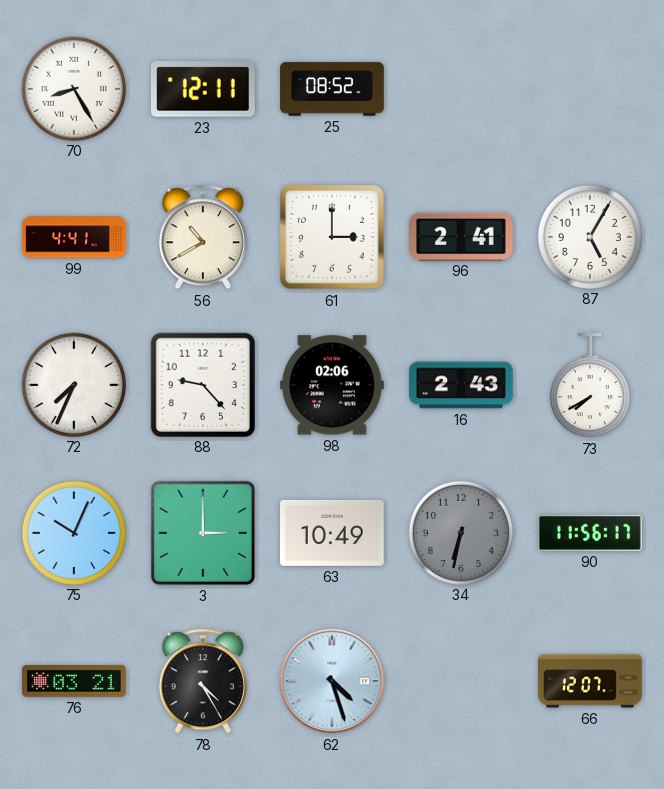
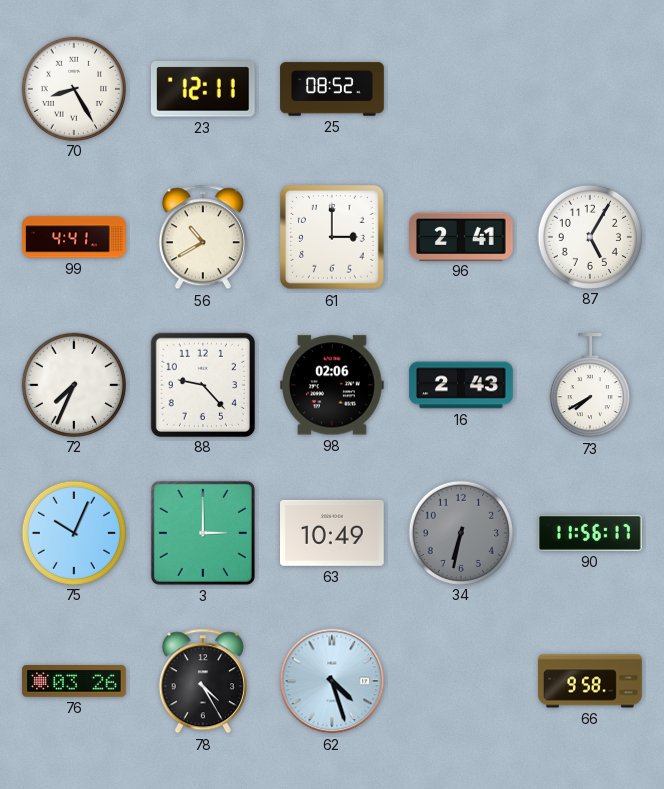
76: 03:21 -> 03:26 (74, 681)
66: 12:07 -> 9:58 (590, 681)
